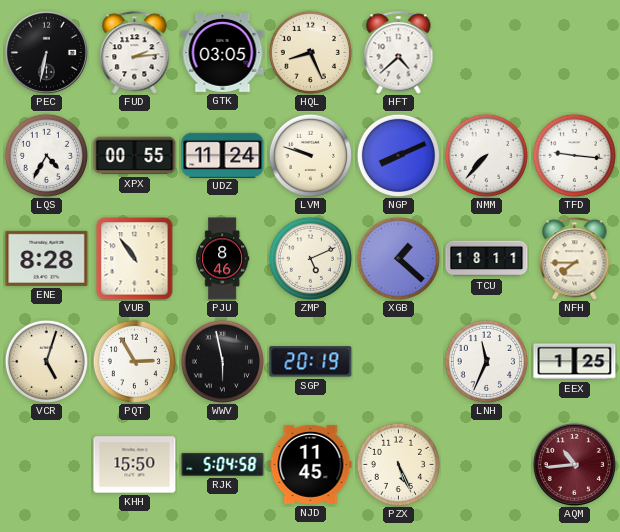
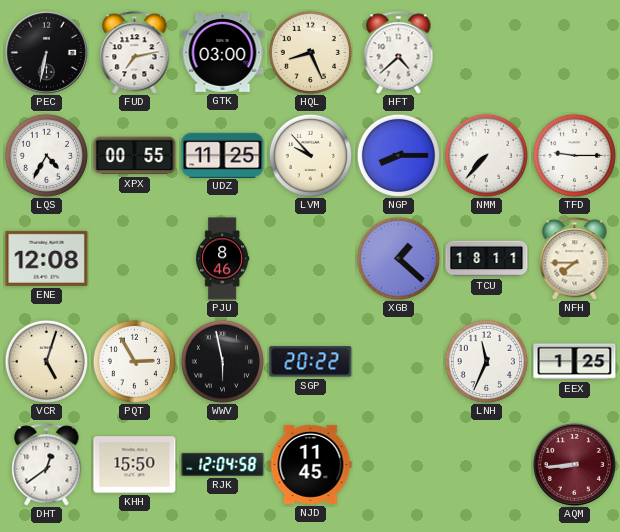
FUD: 2:14 -> 7:13 (135, 53)
GTK: 03:05 -> 03:00 (223, 52)
UDZ: 11:24 -> 11:25 (223, 155)
LVM: 9:48 -> 9:53 (310, 155)
NGP: 8:11 -> 8:15 (398, 155)
TFD: 9:16 -> 9:15 (574, 155)
ENE: 8:28 -> 12:08 (47, 258)
VUB: 10:54 -> none (135, 259)
ZMP: 5:11 -> none (310, 258)
SGP: 20:19 -> 20:22 (311, 362)
DHT: none -> 12:39 (47, 465)
RJK: 5:04 -> 12:04 (223, 464)
PZX: 5:26 -> none (398, 464)
AQM: 10:44 -> 8:44 (574, 464)
